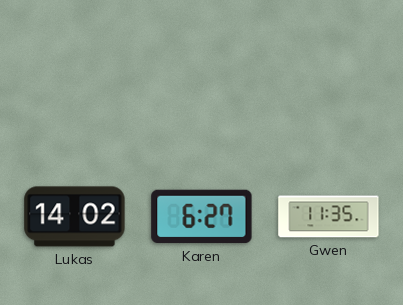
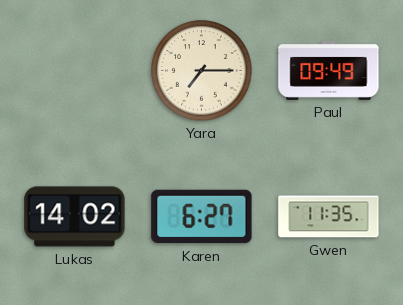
Yara: none -> 7:15 (202, 71)
Paul: none -> 09:49 (329, 70)
